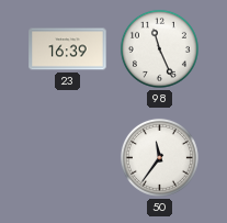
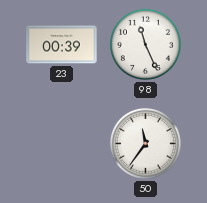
23: 16:39 -> 00:39 (62, 45)
